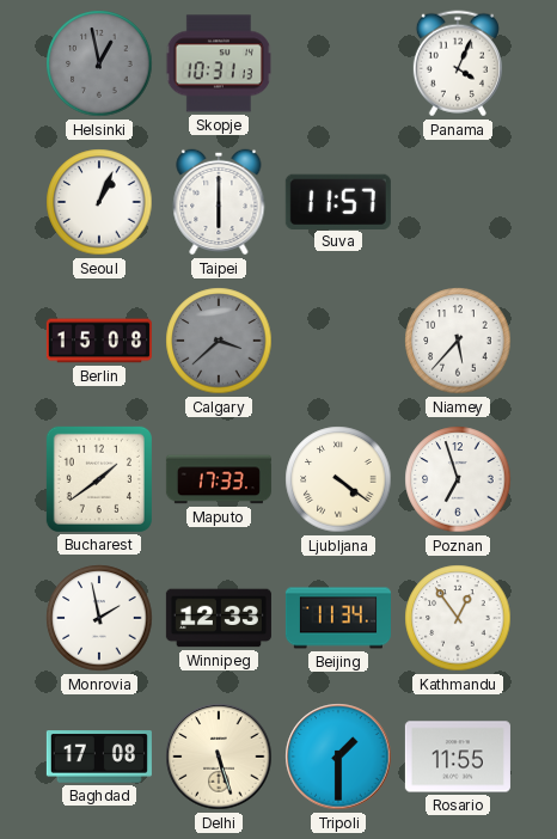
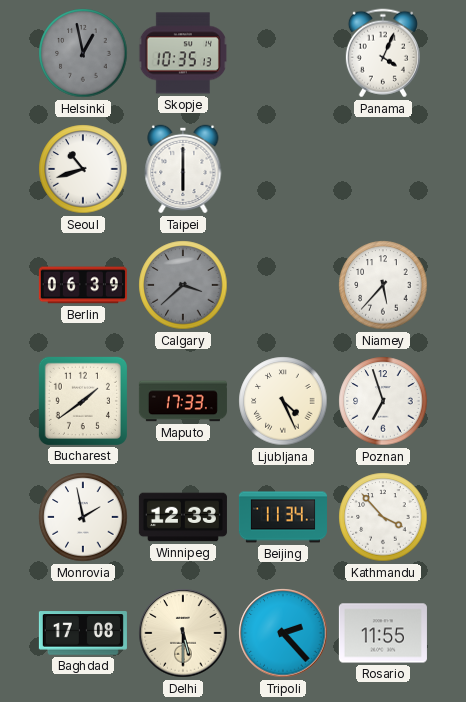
Skopje: 10:31 -> 10:35 (183, 53)
Seoul: 1:04 -> 10:42 (83, 169)
Suva: 11:57 -> none (338, 201)
Berlin: 15:08 -> 06:39 (83, 285)
Ljubljana: 4:21 -> 4:26 (283, 401)
Kathmandu: 12:54 -> 3:53 (383, 517)
Delhi: 5:27 -> 5:30 (183, 633)
Tripoli: 1:30 -> 2:23 (283, 633)
